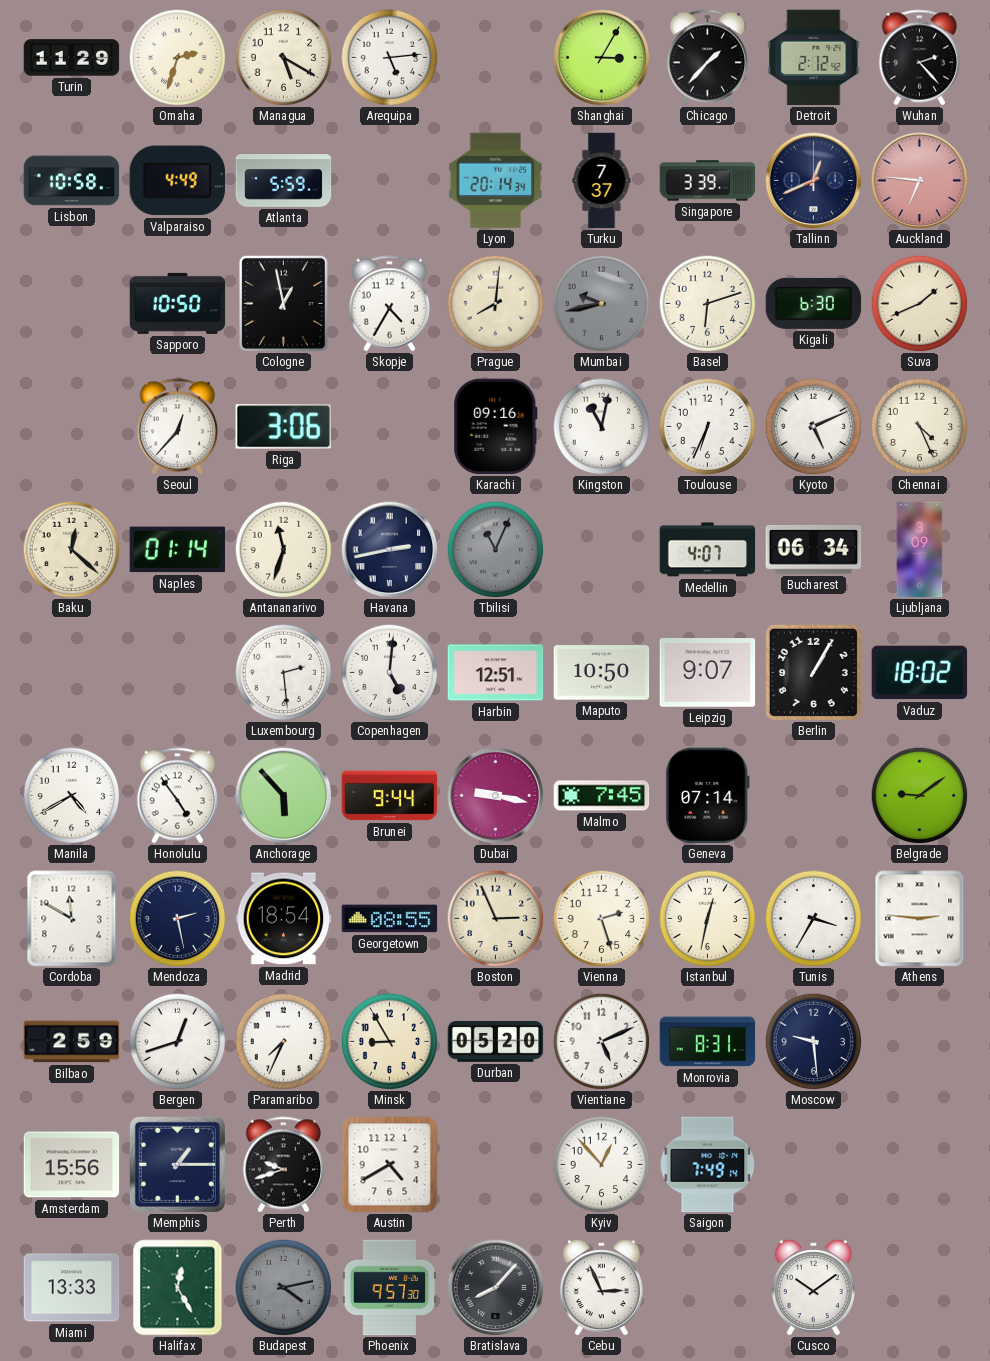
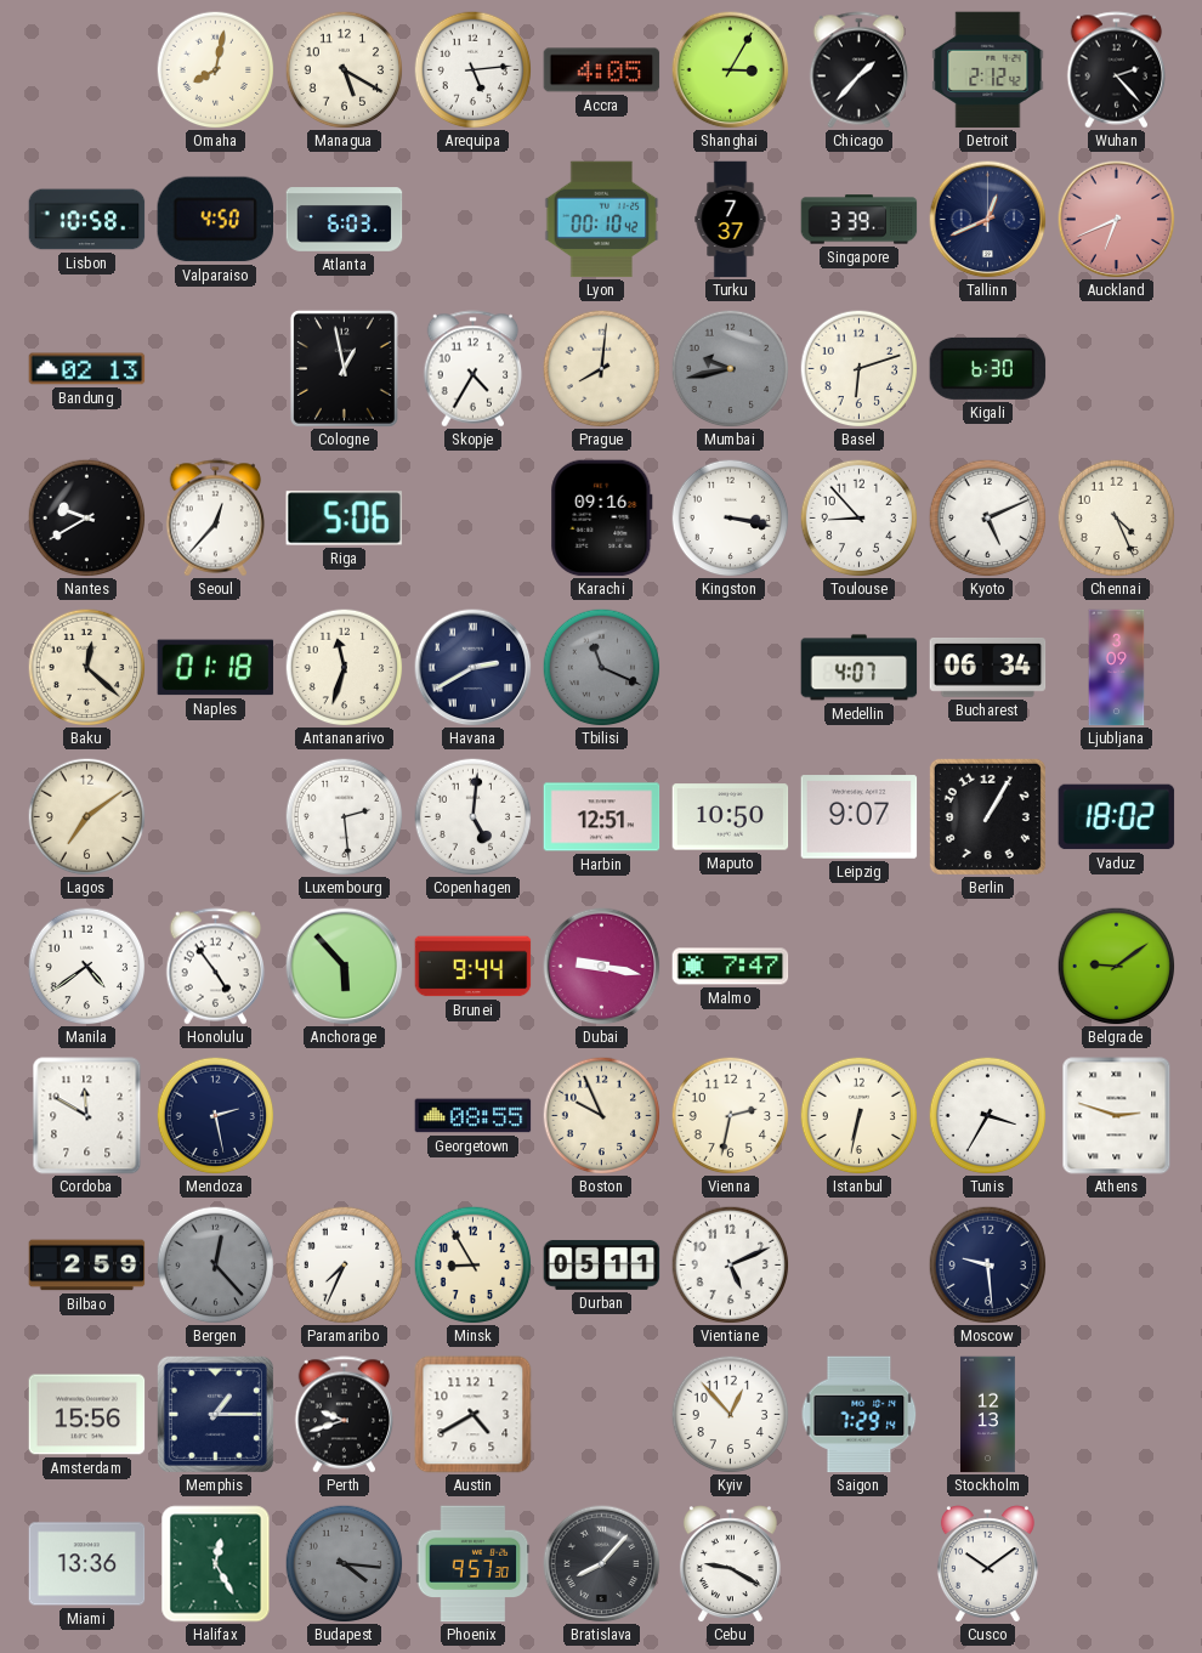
Turin: 11:29 -> none (72, 58)
Omaha: 2:33 -> 8:02 (215, 69)
Accra: none -> 4:05 (602, 70)
Valparaiso: 4:49 -> 4:50 (215, 220)
Atlanta: 5:59 -> 6:03 (345, 220)
Lyon: 20:14 -> 00:10 (602, 220)
Auckland: 6:46 -> 6:41 (1117, 220)
Bandung: none -> 02:13 (87, 369)
Sapporo: 10:50 -> none (178, 303)
Suva: 1:41 -> none (919, 303)
Nantes: none -> 9:40 (86, 517)
Riga: 3:06 -> 5:06 (344, 519)
Kingston: 11:02 -> 3:17 (730, 517)
Toulouse: 6:34 -> 8:53 (858, 517)
Naples: 01:14 -> 01:18 (216, 668)
Havana: 2:43 -> 2:40 (474, 668)
Tbilisi: 11:04 -> 11:19 (601, 667)
Lagos: none -> 7:09 (86, 816)
Manila: 4:40 -> 4:39 (86, 966)
Malmo: 7:45 -> 7:47 (731, 967)
Geneva: 07:14 -> none (707, 796)
Madrid: 18:54 -> none (284, 919)
Boston: 2:56 -> 9:56 (601, 1115)
Vienna: 2:27 -> 2:32 (730, 1115)
Istanbul: 12:32 -> 6:32 (858, 1115)
Athens: 2:46 -> 2:48 (1117, 1116)
Bergen: 12:42 -> 12:23 (215, 1264)
Bergen dial: white -> grey (215, 1264)
Durban: 05:20 -> 05:11 (602, 1264)
Monrovia: 8:31 -> none (708, 1042)
Saigon: 7:49 -> 7:29 (860, 1415)
Stockholm: none -> 12:13 (988, 1415)
Miami: 13:33 -> 13:36 (87, 1564)
Budapest: 4:13 -> 4:16 (344, 1563)
Cebu: 2:56 -> 9:20 (730, 1564)
